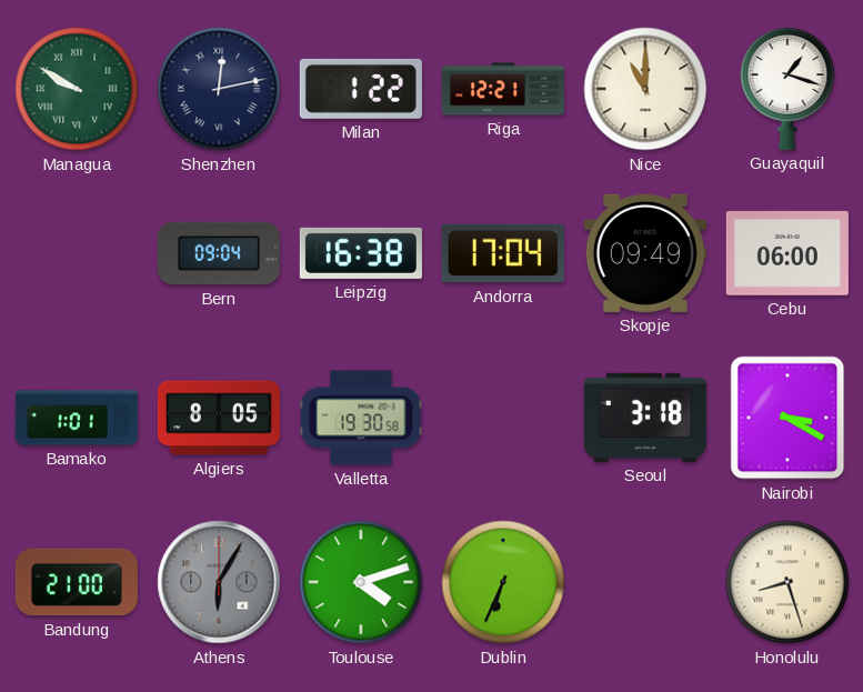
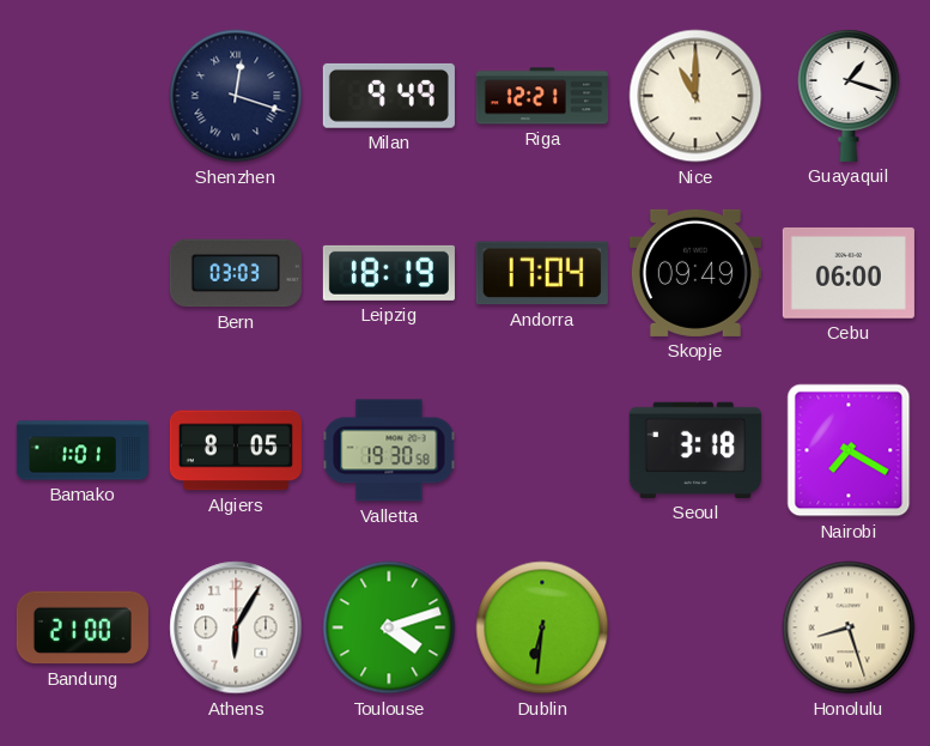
Managua: 9:50 -> none (77, 89)
Shenzhen: 12:13 -> 12:18 (236, 96)
Milan: 1:22 -> 9:49 (389, 96)
Bern: 09:04 -> 03:03 (236, 273)
Leipzig: 16:38 -> 18:19 (389, 273)
Nairobi: 3:20 -> 7:20 (849, 450)
Athens dial: grey -> white (236, 627)
Dublin: 6:34 -> 6:31 (542, 627)
